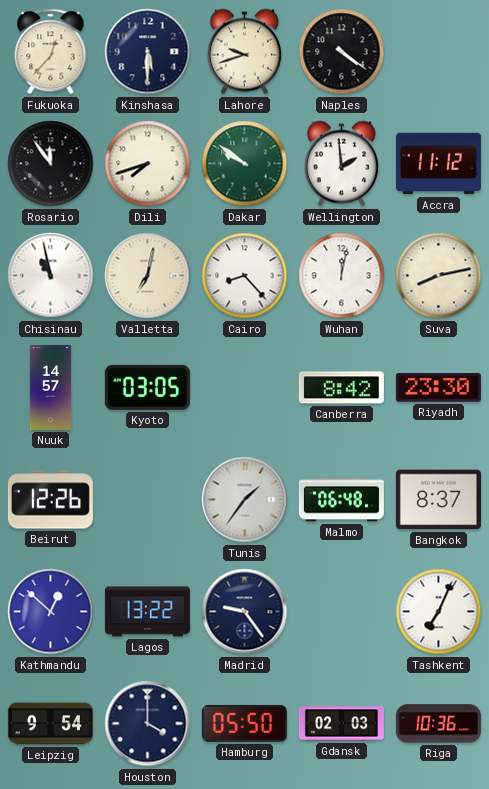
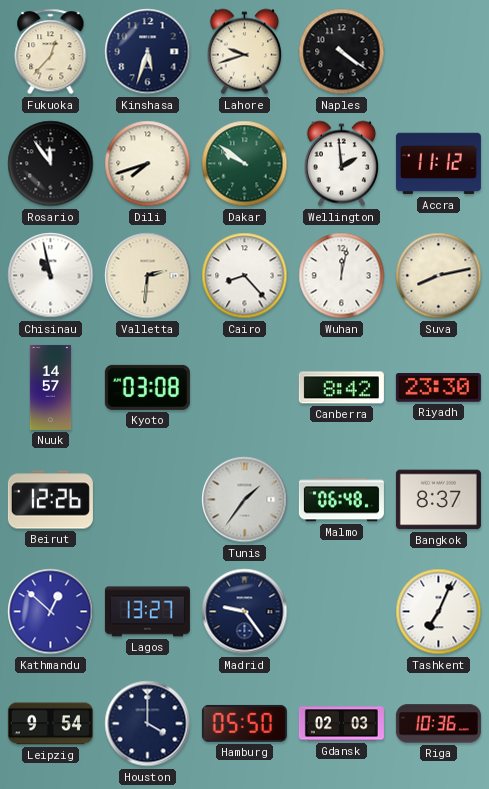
Kinshasa: 5:30 -> 5:33 (148, 52)
Valletta: 7:02 -> 2:31 (148, 276)
Kyoto: 03:05 -> 03:08 (147, 387)
Lagos: 13:22 -> 13:27 (147, 612)
